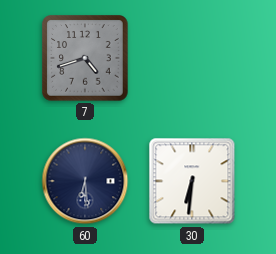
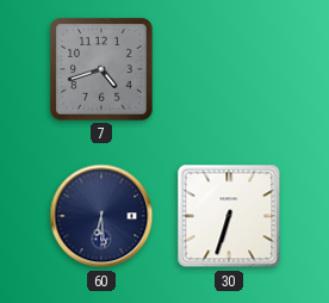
30: 6:31 -> 6:33 (229, 216)
